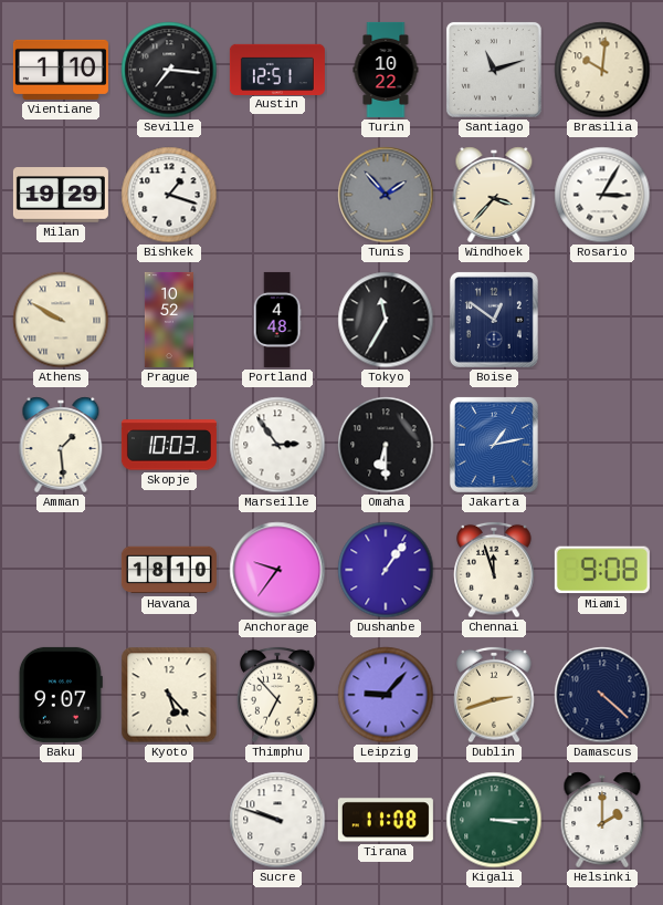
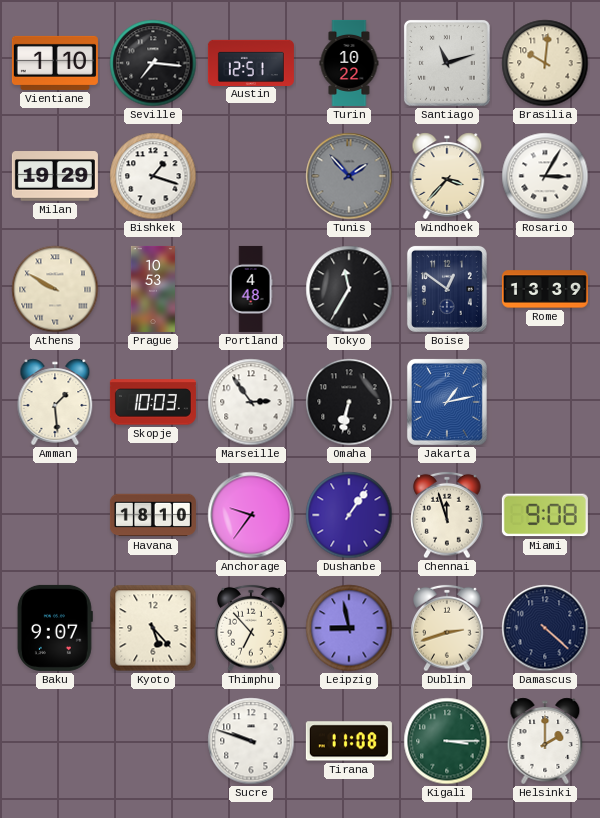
Prague: 10:52 -> 10:53 (153, 289)
Rome: none -> 13:39 (545, 289)
Omaha: 6:30 -> 6:32 (349, 402)
Leipzig: 9:07 -> 8:58 (349, 628)
